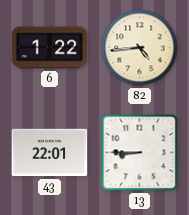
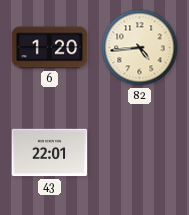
6: 1:22 -> 1:20 (50, 48)
13: 8:45 -> none (140, 153)
